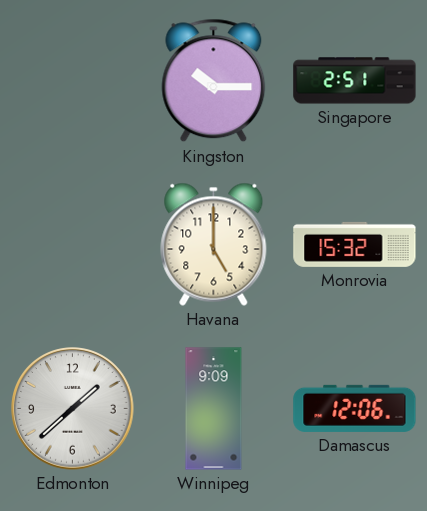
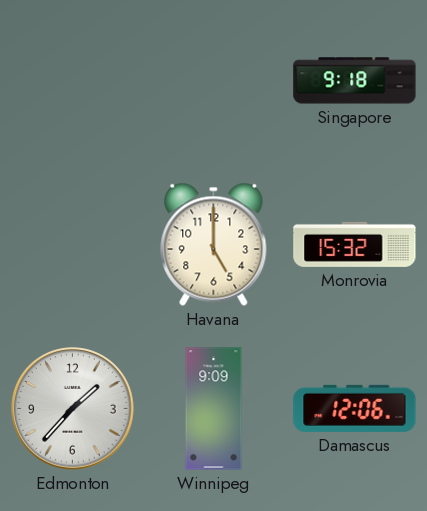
Kingston: 10:15 -> none (214, 81)
Singapore: 2:51 -> 9:18 (355, 81)
Edmonton: 1:38 -> 1:37 (73, 409)
